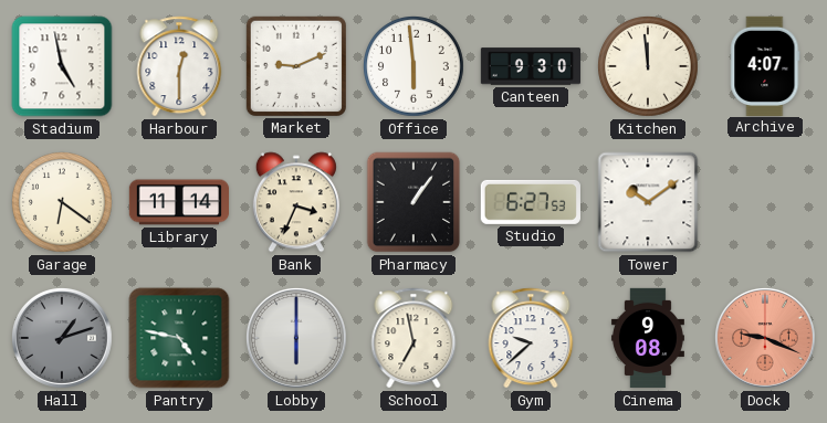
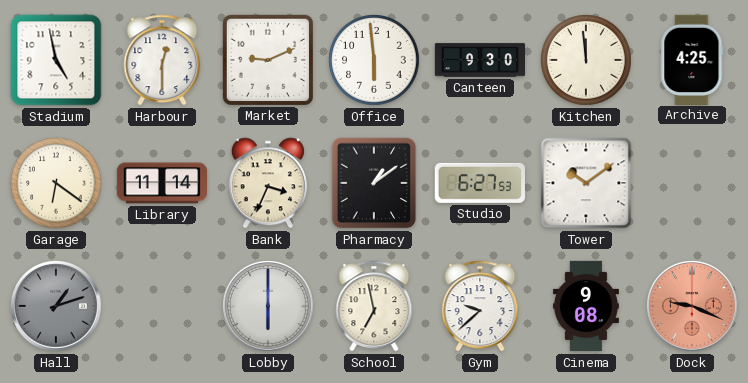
Archive: 4:07 -> 4:25 (692, 59)
Pharmacy: 1:06 -> 1:09 (374, 183)
Pantry: 4:47 -> none (179, 338)
